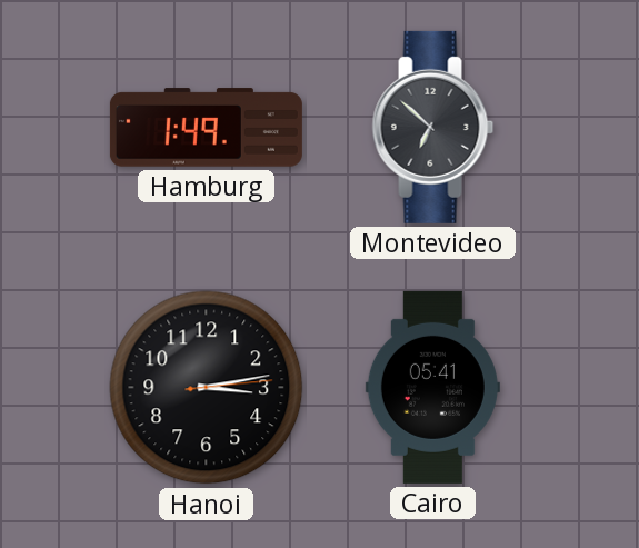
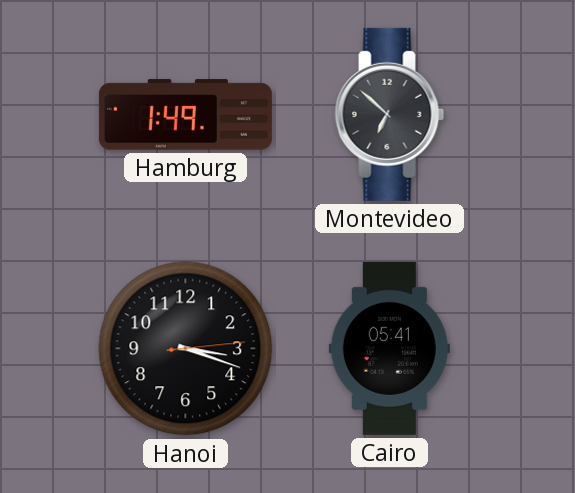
Hanoi: 3:13 -> 3:18 (186, 349)
